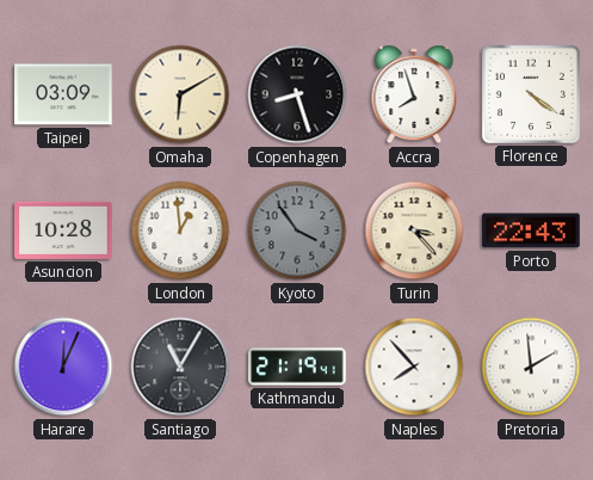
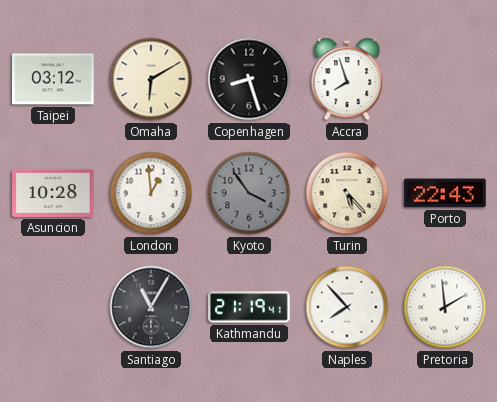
Taipei: 03:09 -> 03:12 (53, 79)
Florence: 4:21 -> none (531, 94)
Turin: 3:23 -> 5:23 (347, 193)
Harare: 12:04 -> none (63, 367)
